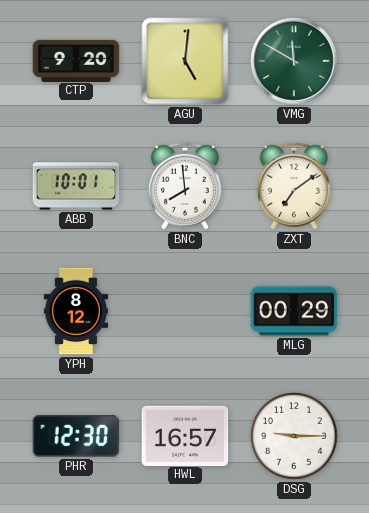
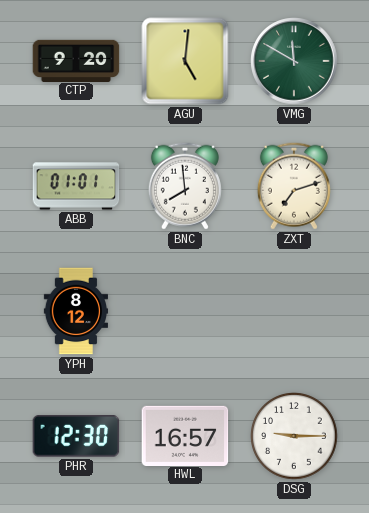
ABB: 10:01 -> 01:01 (76, 186)
ZXT: 7:09 -> 7:12 (294, 186)
MLG: 00:29 -> none (294, 311)
